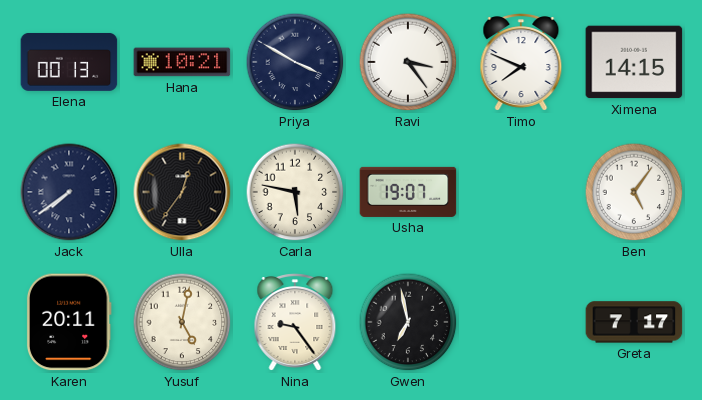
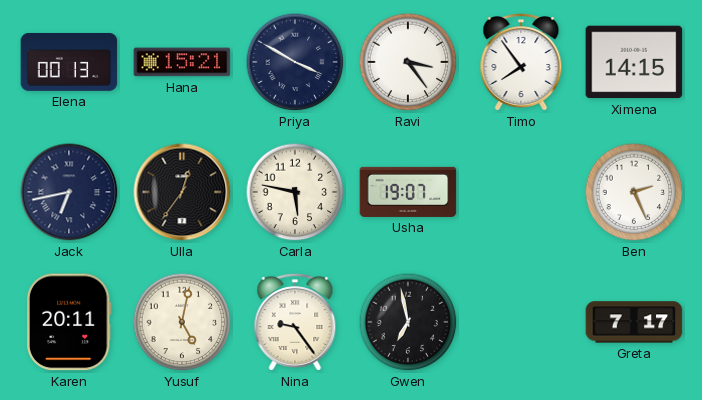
Hana: 10:21 -> 15:21 (182, 62)
Timo: 7:49 -> 7:54 (521, 62)
Jack: 7:39 -> 6:43 (69, 192)
Ben: 5:06 -> 2:26 (634, 192)
